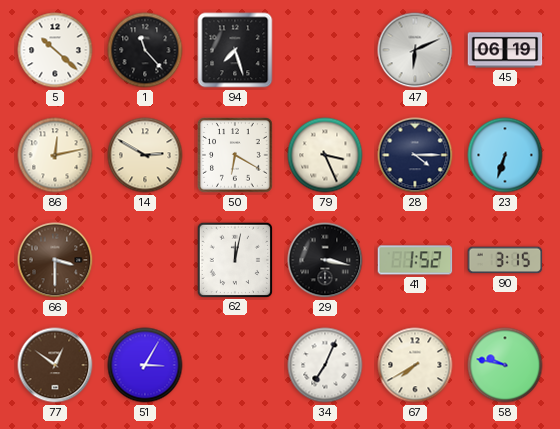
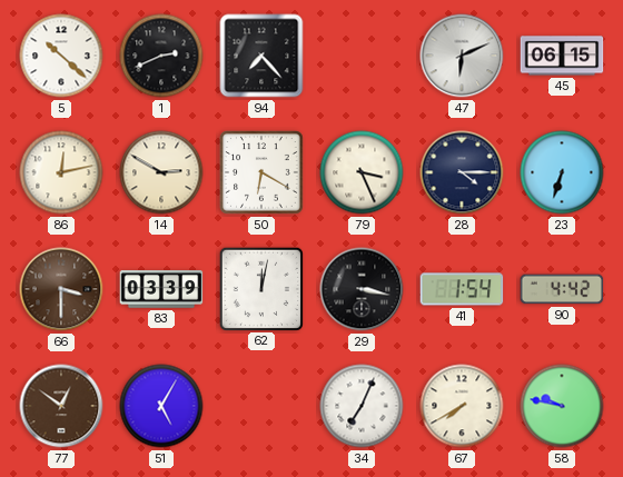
1: 11:23 -> 2:41 (161, 56)
94: 7:27 -> 7:23 (261, 56)
45: 06:19 -> 06:15 (562, 56)
83: none -> 03:39 (161, 289)
41: 1:52 -> 1:54 (462, 289)
90: 3:15 -> 4:42 (562, 289)
51: 3:05 -> 5:05 (161, 406)
